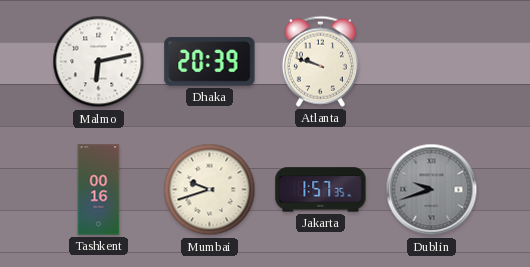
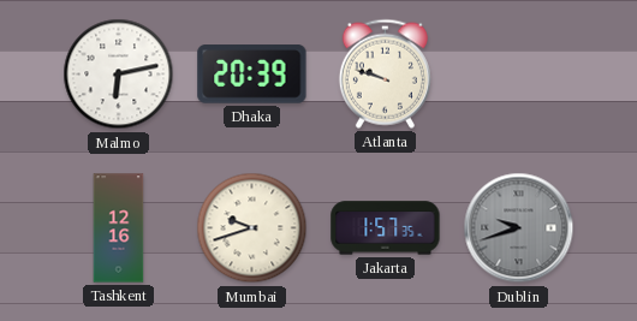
Tashkent: 00:16 -> 12:16 (119, 228)
